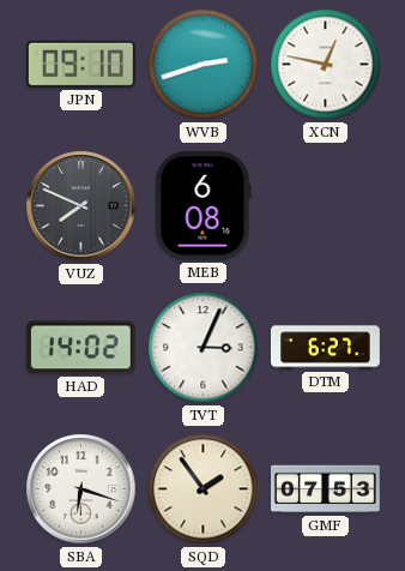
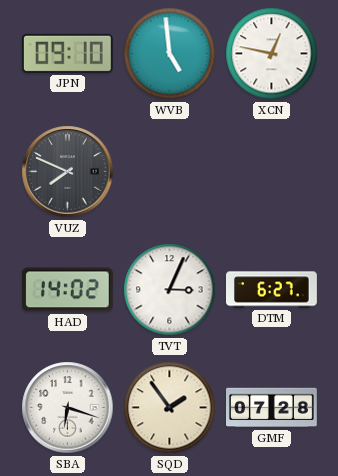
WVB: 2:42 -> 4:59 (170, 54)
MEB: 6:08 -> none (204, 205)
GMF: 07:53 -> 07:28 (272, 408)
